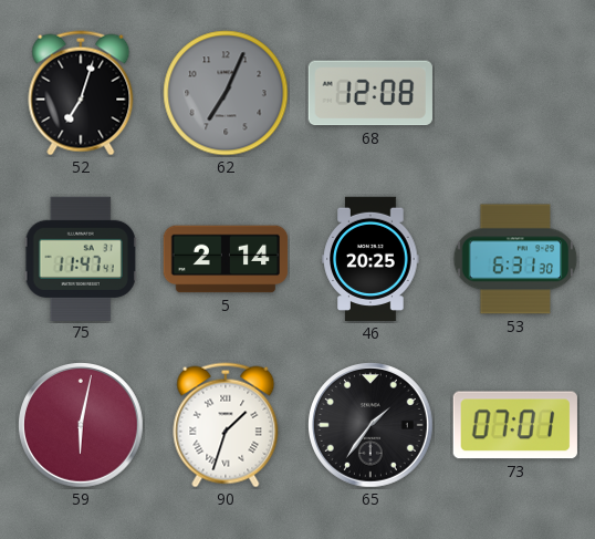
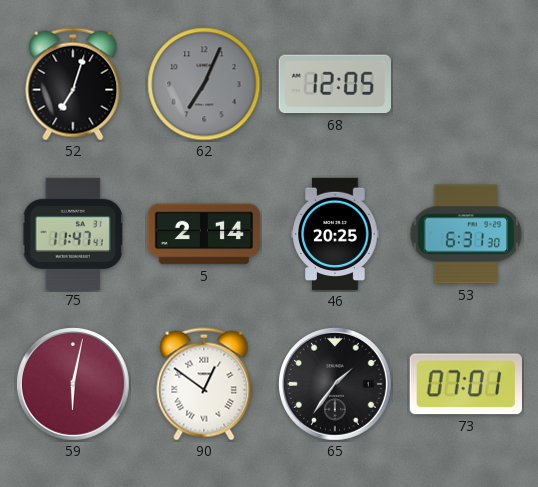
68: 12:08 -> 12:05 (335, 84)
90: 1:33 -> 12:51 (204, 384)
